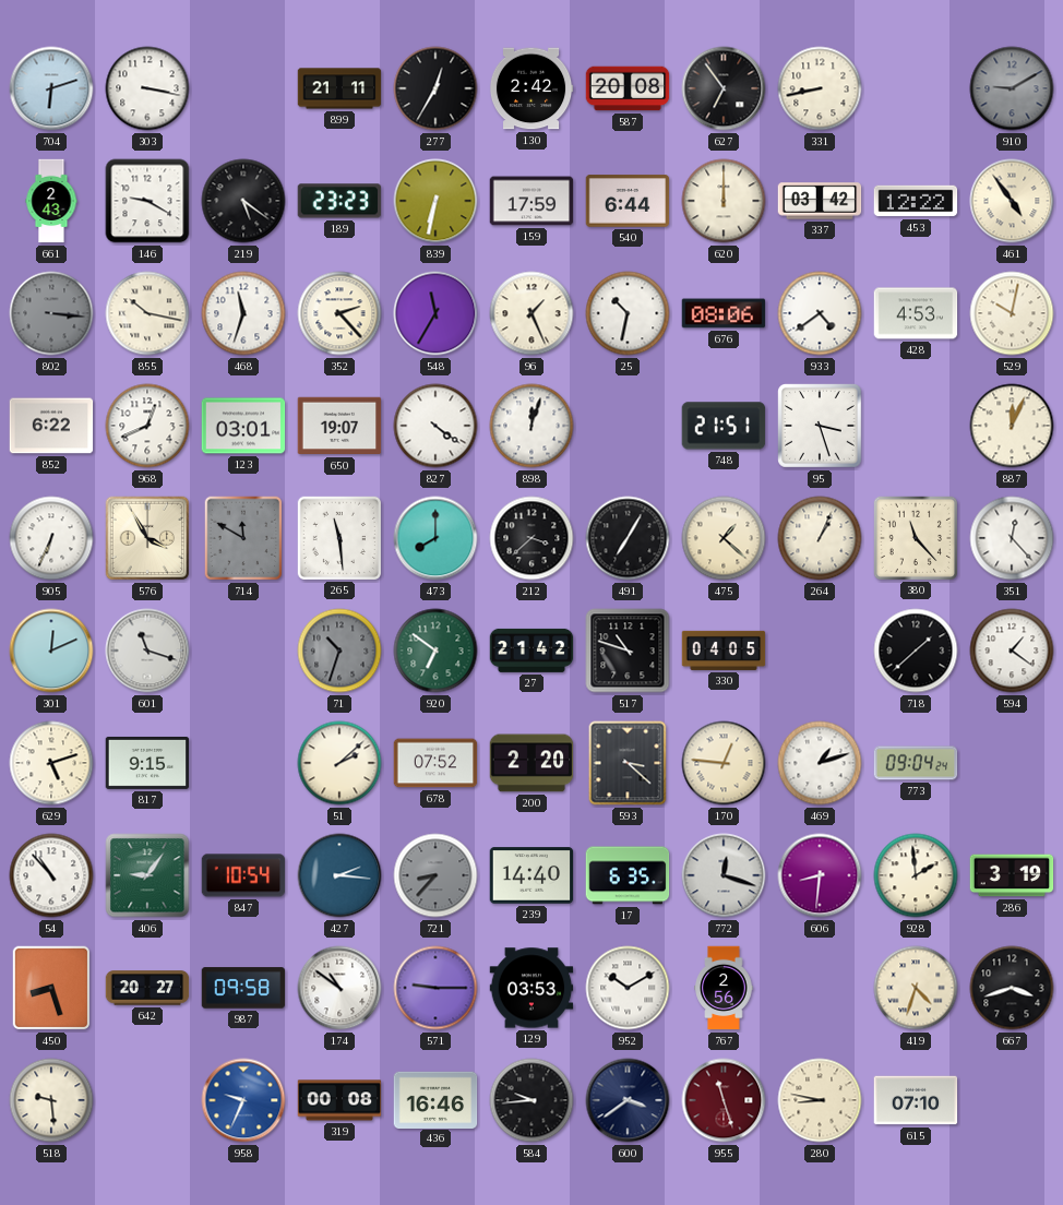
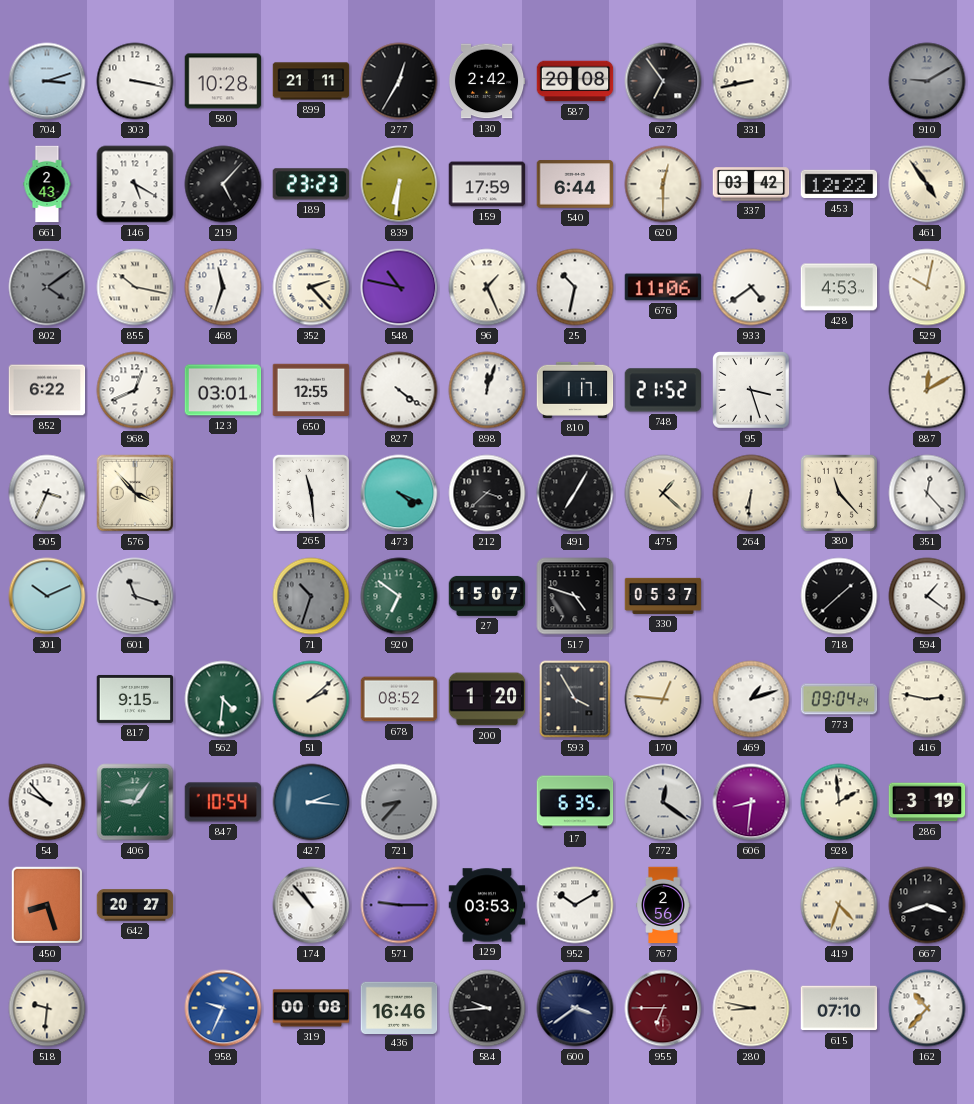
704: 6:12 -> 3:12 (47, 81)
580: none -> 10:28 (223, 81)
146: 9:20 -> 5:20 (135, 184)
219: 5:21 -> 5:07 (223, 184)
839: 6:32 -> 6:31 (399, 184)
620: 12:00 -> 12:30 (663, 184)
802: 3:16 -> 4:09 (47, 287)
548: 11:35 -> 10:47 (399, 287)
676: 08:06 -> 11:06 (663, 287)
650: 19:07 -> 12:55 (311, 390)
810: none -> 1:17 (575, 390)
748: 21:51 -> 21:52 (663, 390)
887: 12:04 -> 12:10 (927, 390)
905: 6:34 -> 3:34 (47, 493)
576: 3:55 -> 3:53 (135, 493)
714: 11:50 -> none (243, 538)
473: 8:00 -> 4:19 (399, 493)
264: 1:04 -> 6:31 (751, 493)
301: 12:11 -> 10:11 (47, 596)
27: 21:42 -> 15:07 (487, 596)
517: 10:48 -> 4:48 (575, 596)
330: 04:05 -> 05:37 (663, 596)
629: 5:12 -> none (51, 763)
562: none -> 4:31 (223, 699)
678: 07:52 -> 08:52 (399, 699)
200: 2:20 -> 1:20 (487, 699)
593: 3:22 -> 3:55 (575, 699)
416: none -> 2:47 (927, 699)
54: 10:53 -> 9:53 (47, 802)
239: 14:40 -> none (531, 875)
772: 12:18 -> 12:21 (663, 802)
987: 09:58 -> none (243, 988)
174: 10:51 -> 10:53 (311, 905)
518: 9:29 -> 9:31 (47, 1008)
955: 11:27 -> 6:45 (663, 1008)
162: none -> 10:37 (927, 1008)
